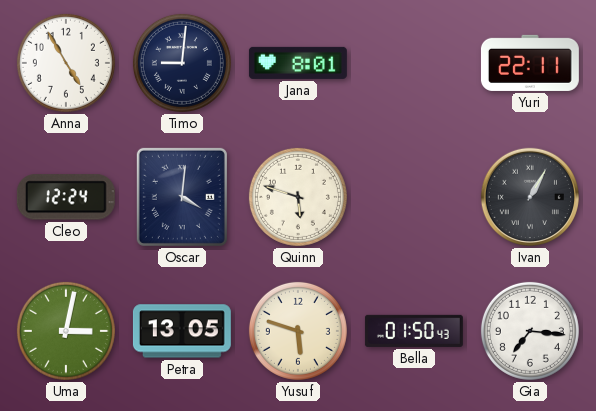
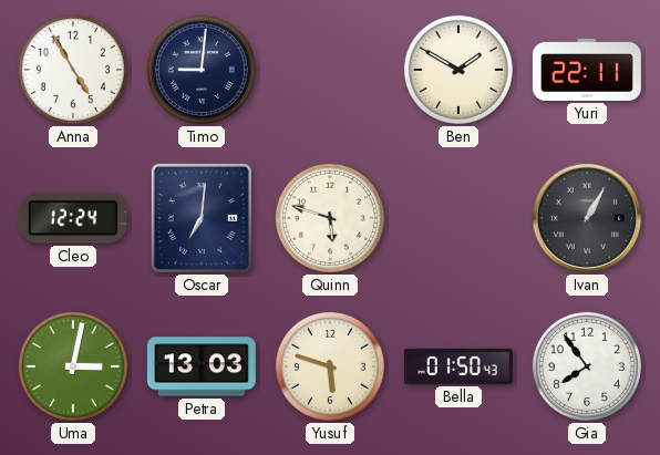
Jana: 8:01 -> none (298, 63)
Ben: none -> 1:50 (458, 70)
Oscar: 4:01 -> 7:01 (202, 218)
Petra: 13:05 -> 13:03 (202, 366)
Gia: 7:16 -> 7:54 (587, 366)
